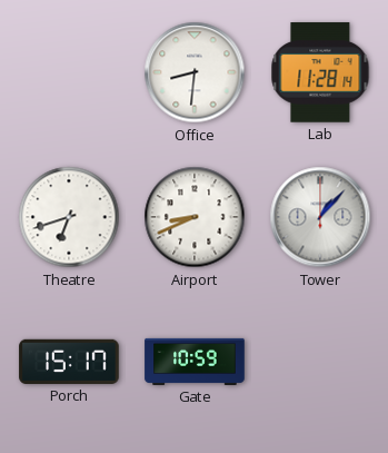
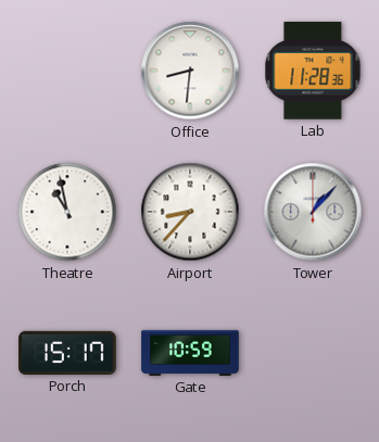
Lab: 11:28:14 -> 11:28:36 (313, 71)
Theatre: 6:42 -> 10:58 (67, 212)
Airport: 8:41 -> 8:37 (190, 212)
